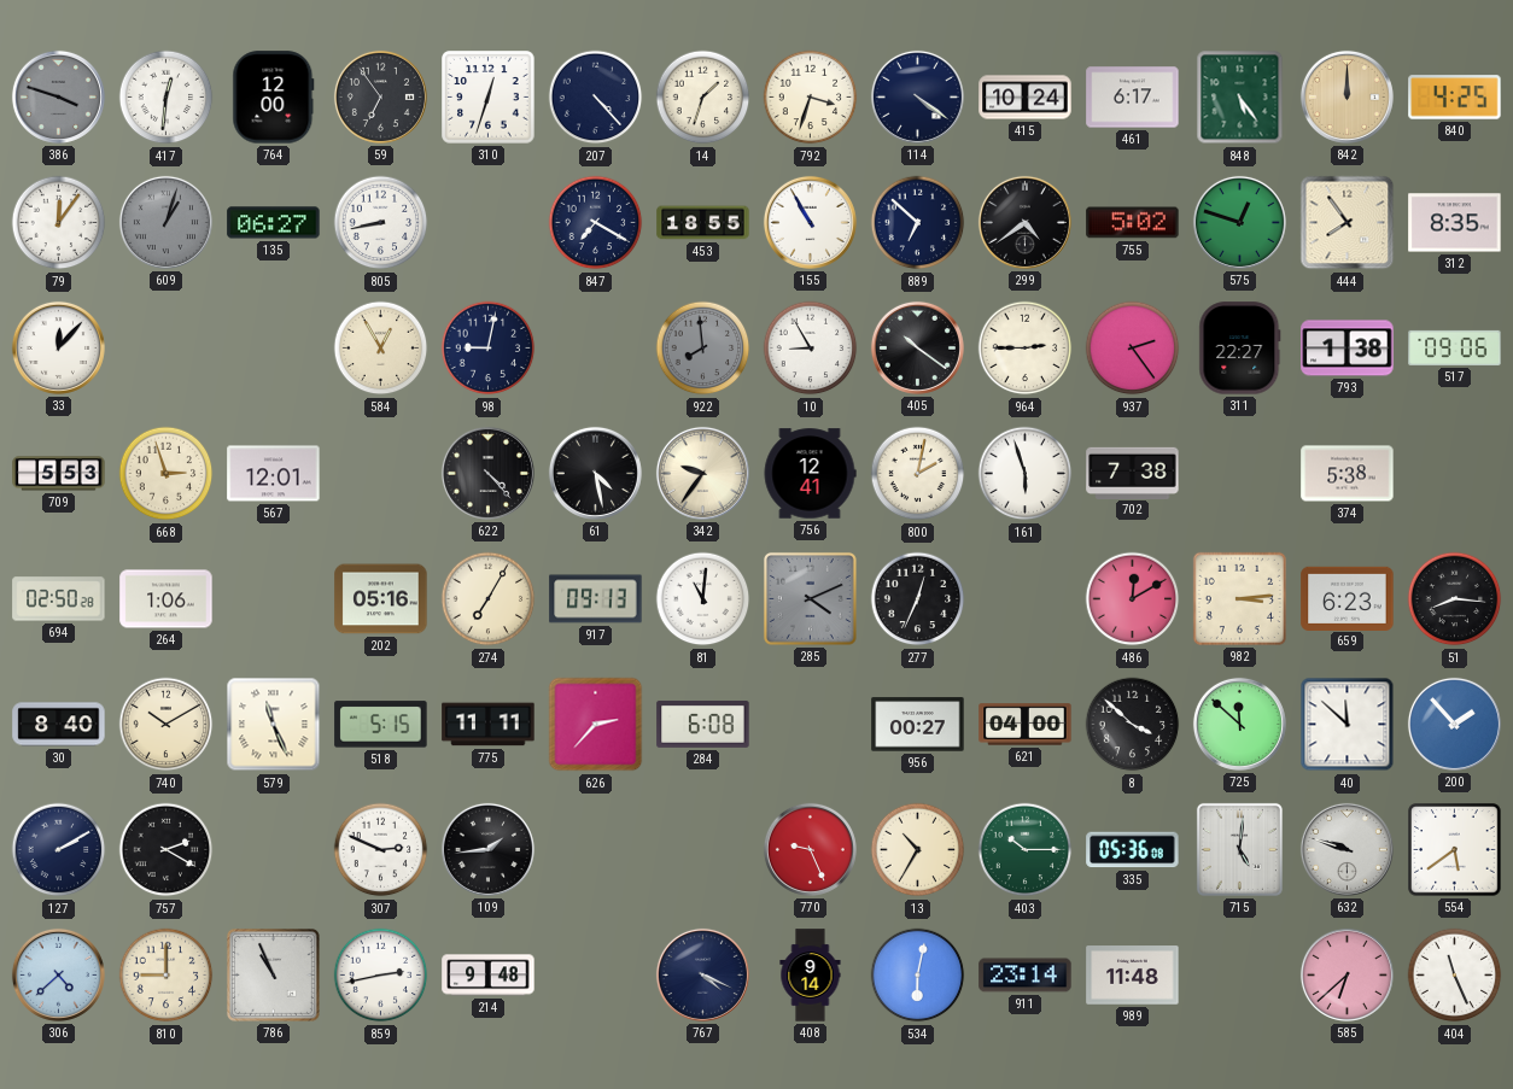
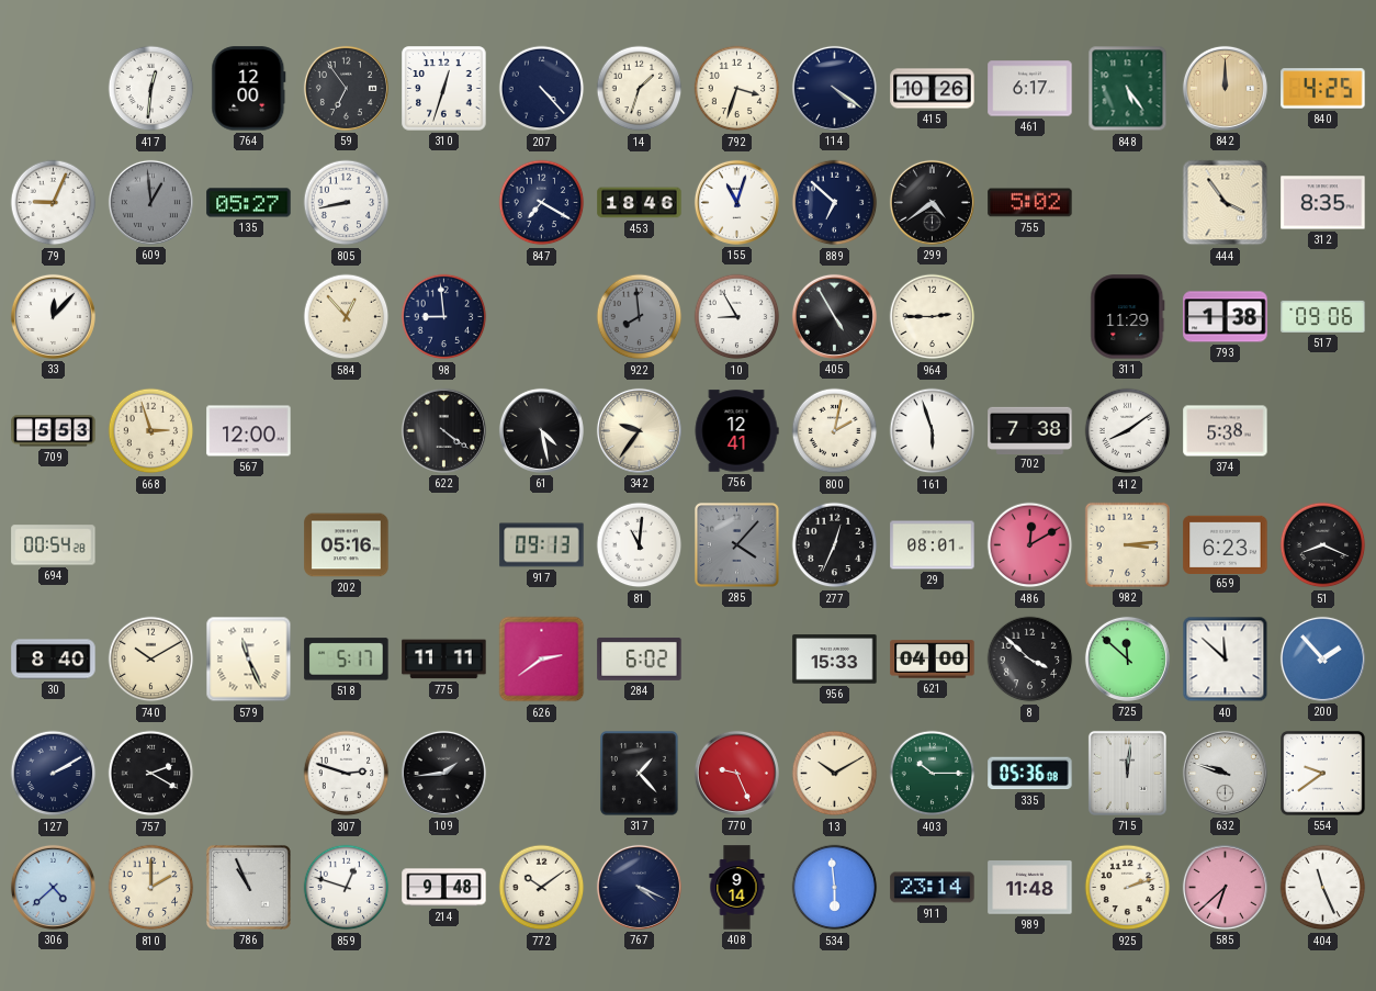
386: 3:48 -> none (58, 96)
415: 10:24 -> 10:26 (933, 89)
79: 12:06 -> 9:04 (54, 203)
609: 1:03 -> 12:59 (150, 202)
135: 06:27 -> 05:27 (249, 203)
453: 18:55 -> 18:46 (640, 203)
155: 10:55 -> 11:03 (736, 202)
575: 12:48 -> none (1239, 222)
444: 7:54 -> 3:54 (1226, 203)
584: 12:55 -> 12:53 (347, 317)
98: 9:02 -> 8:59 (444, 317)
405: 10:21 -> 4:55 (834, 316)
937: 2:24 -> none (1133, 349)
311: 22:27 -> 11:29 (1128, 317)
567: 12:01 -> 12:00 (249, 431)
622: 4:23 -> 4:21 (443, 430)
412: none -> 8:09 (1128, 431)
694: 02:50 -> 00:54 (54, 545)
264: 1:06 -> none (167, 599)
274: 7:05 -> none (489, 599)
285: 4:11 -> 4:07 (736, 544)
29: none -> 08:01 (933, 545)
51: 8:16 -> 8:19 (1323, 545)
518: 5:15 -> 5:17 (347, 660)
626: 2:37 -> 2:39 (542, 660)
284: 6:08 -> 6:02 (640, 658)
956: 00:27 -> 15:33 (835, 660)
307: 2:49 -> 2:48 (347, 774)
317: none -> 1:23 (640, 774)
13: 10:35 -> 10:10 (835, 774)
715: 5:01 -> 12:01 (1127, 773)
554: 5:39 -> 9:39 (1323, 774)
810: 9:00 -> 2:00 (151, 888)
859: 2:43 -> 12:48 (347, 888)
772: none -> 10:09 (542, 888)
534: 6:02 -> 5:59 (835, 888)
925: none -> 2:12 (1128, 888)
